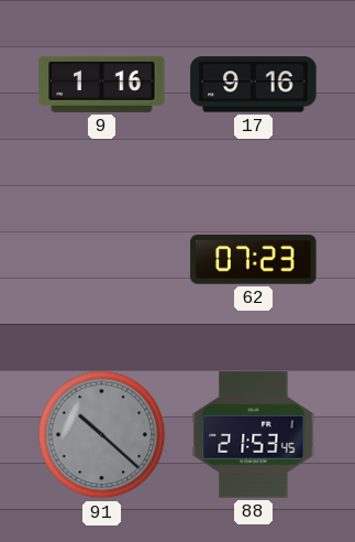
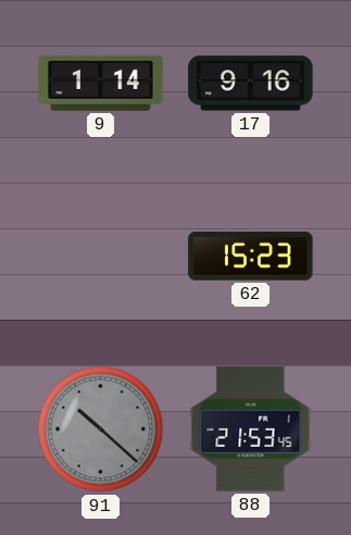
9: 1:16 -> 1:14 (101, 83)
62: 07:23 -> 15:23 (251, 256)
